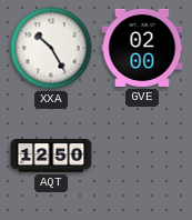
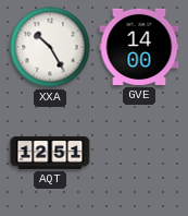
GVE: 02:00 -> 14:00 (139, 47)
AQT: 12:50 -> 12:51 (50, 153)
